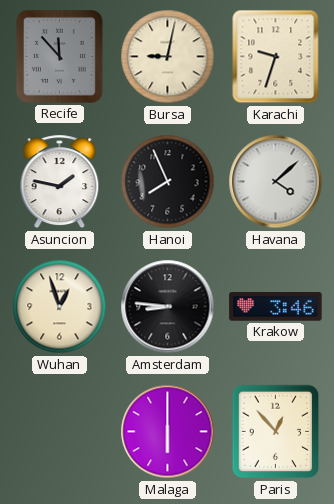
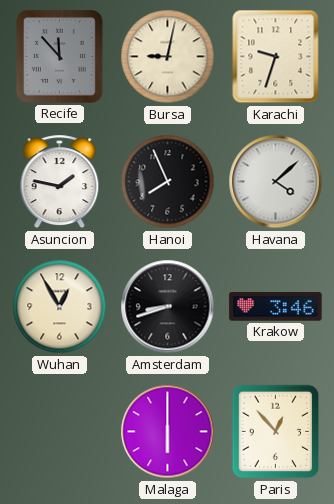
Wuhan: 12:57 -> 12:55 (60, 307)
Amsterdam: 8:46 -> 8:42 (168, 307)
